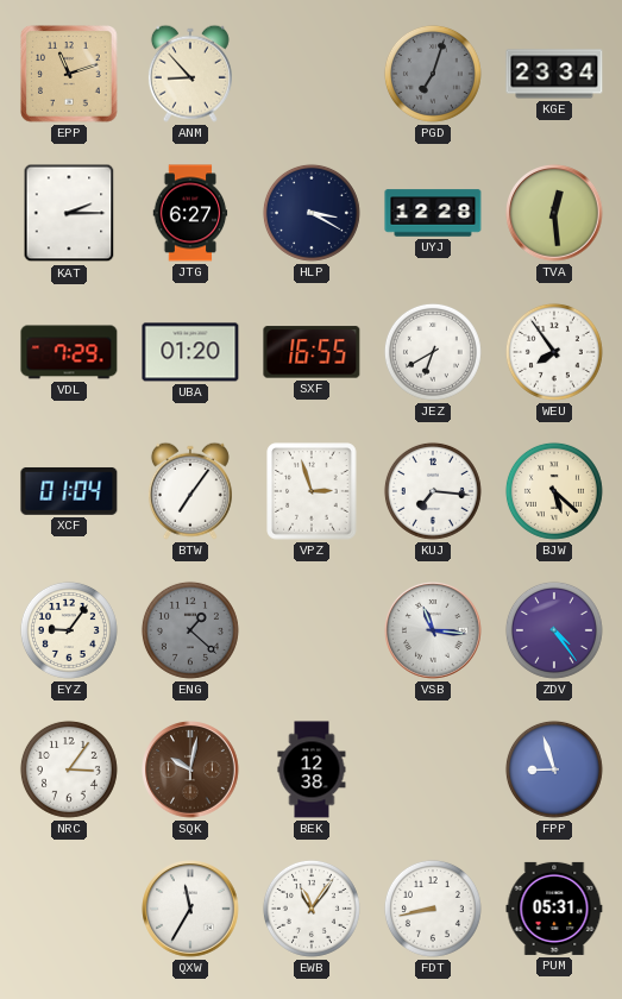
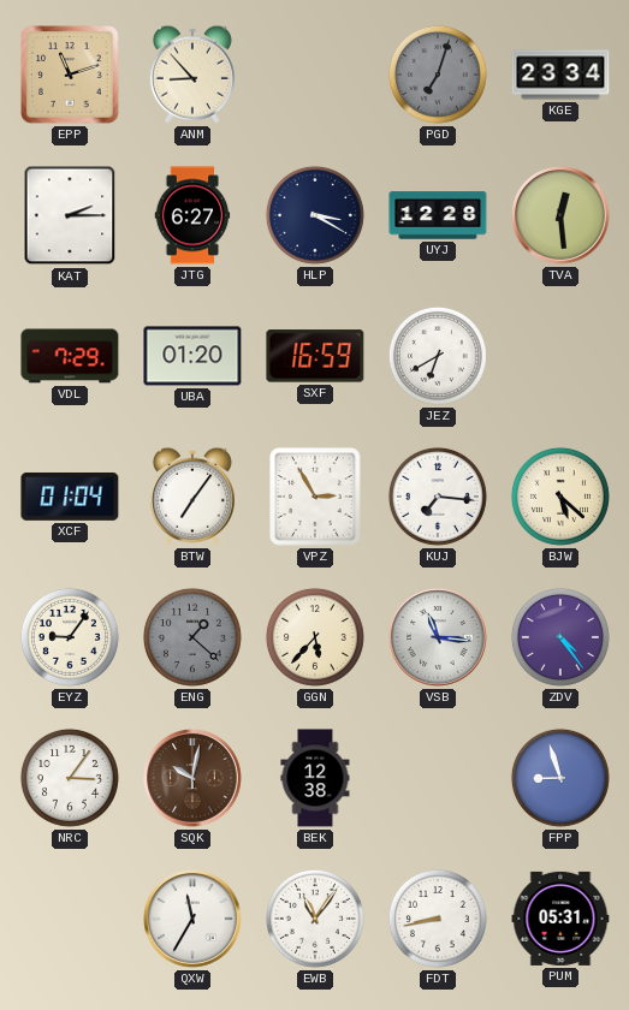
SXF: 16:55 -> 16:59 (315, 356)
WEU: 7:54 -> none (554, 352)
VPZ: 2:57 -> 2:55 (315, 497)
GGN: none -> 5:37 (315, 637)
